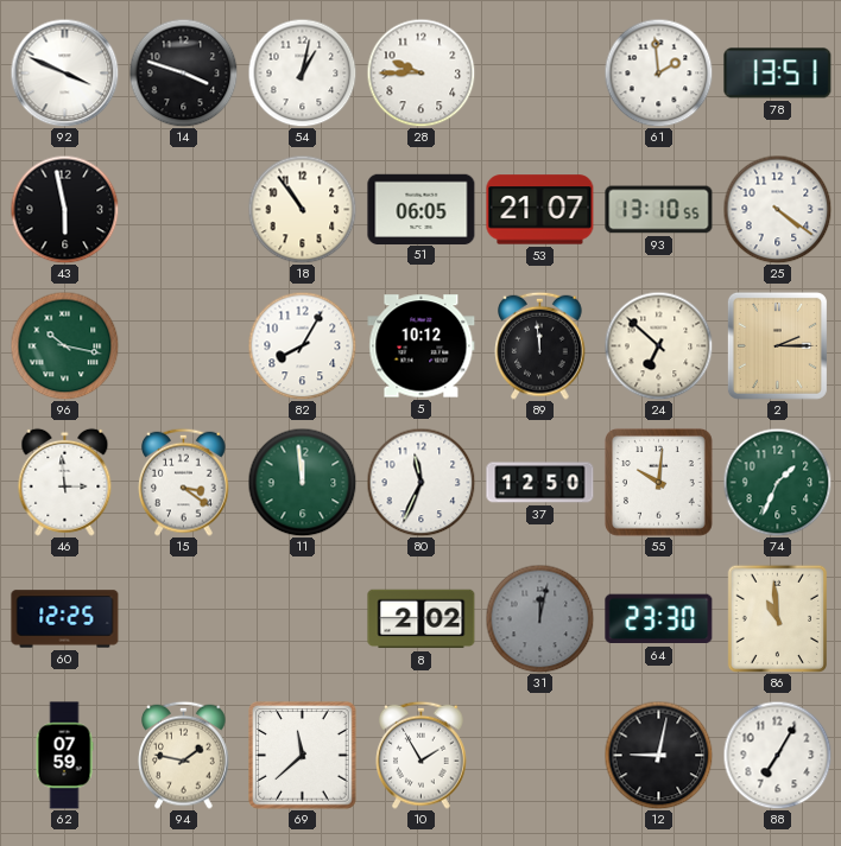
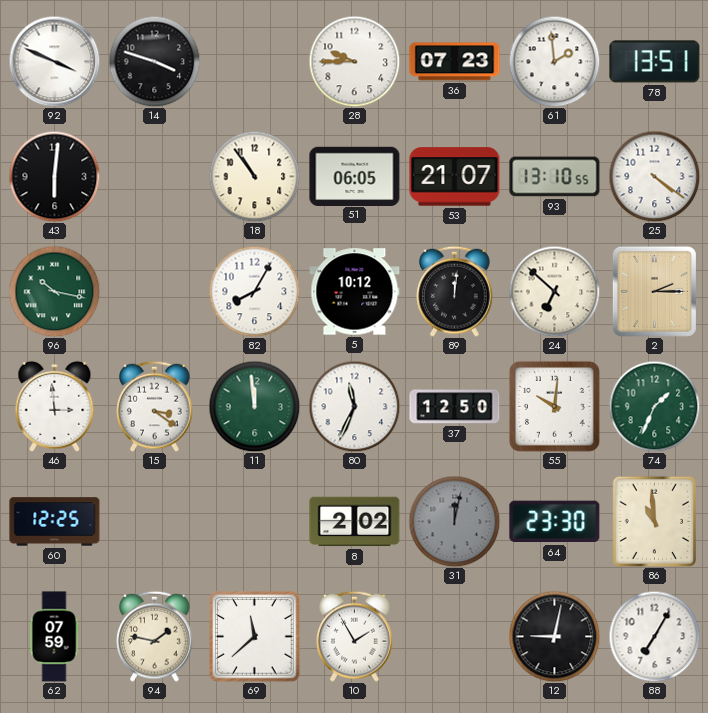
54: 1:02 -> none (302, 72)
36: none -> 07:23 (455, 62)
43: 5:58 -> 6:01 (54, 176)
89: 11:59 -> 12:01 (455, 291)
